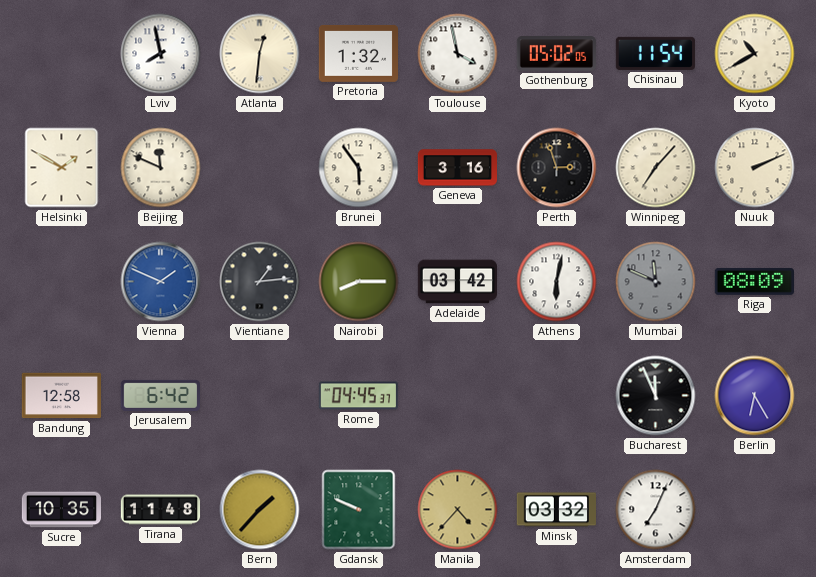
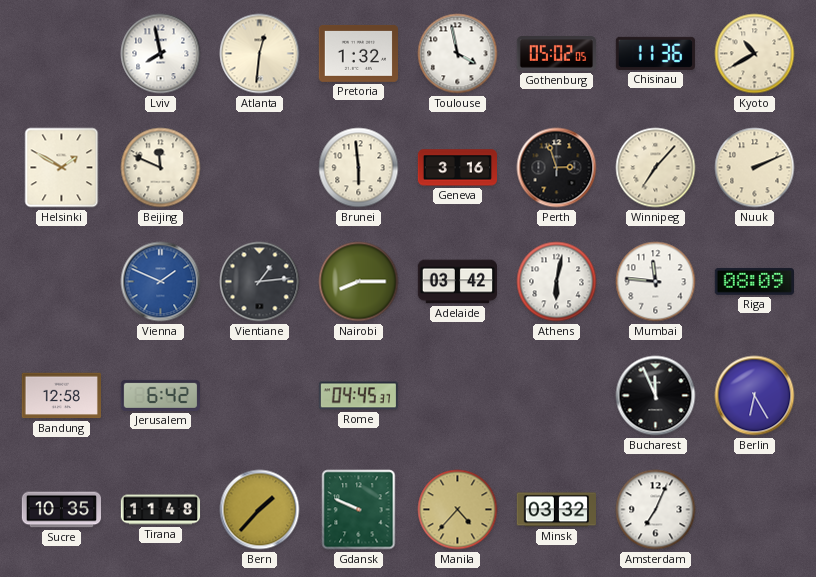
Chisinau: 11:54 -> 11:36 (655, 53)
Brunei: 5:54 -> 5:59 (359, 168)
Mumbai: 11:49 -> 11:46 (656, 282)
Mumbai dial: grey -> white (656, 282)
